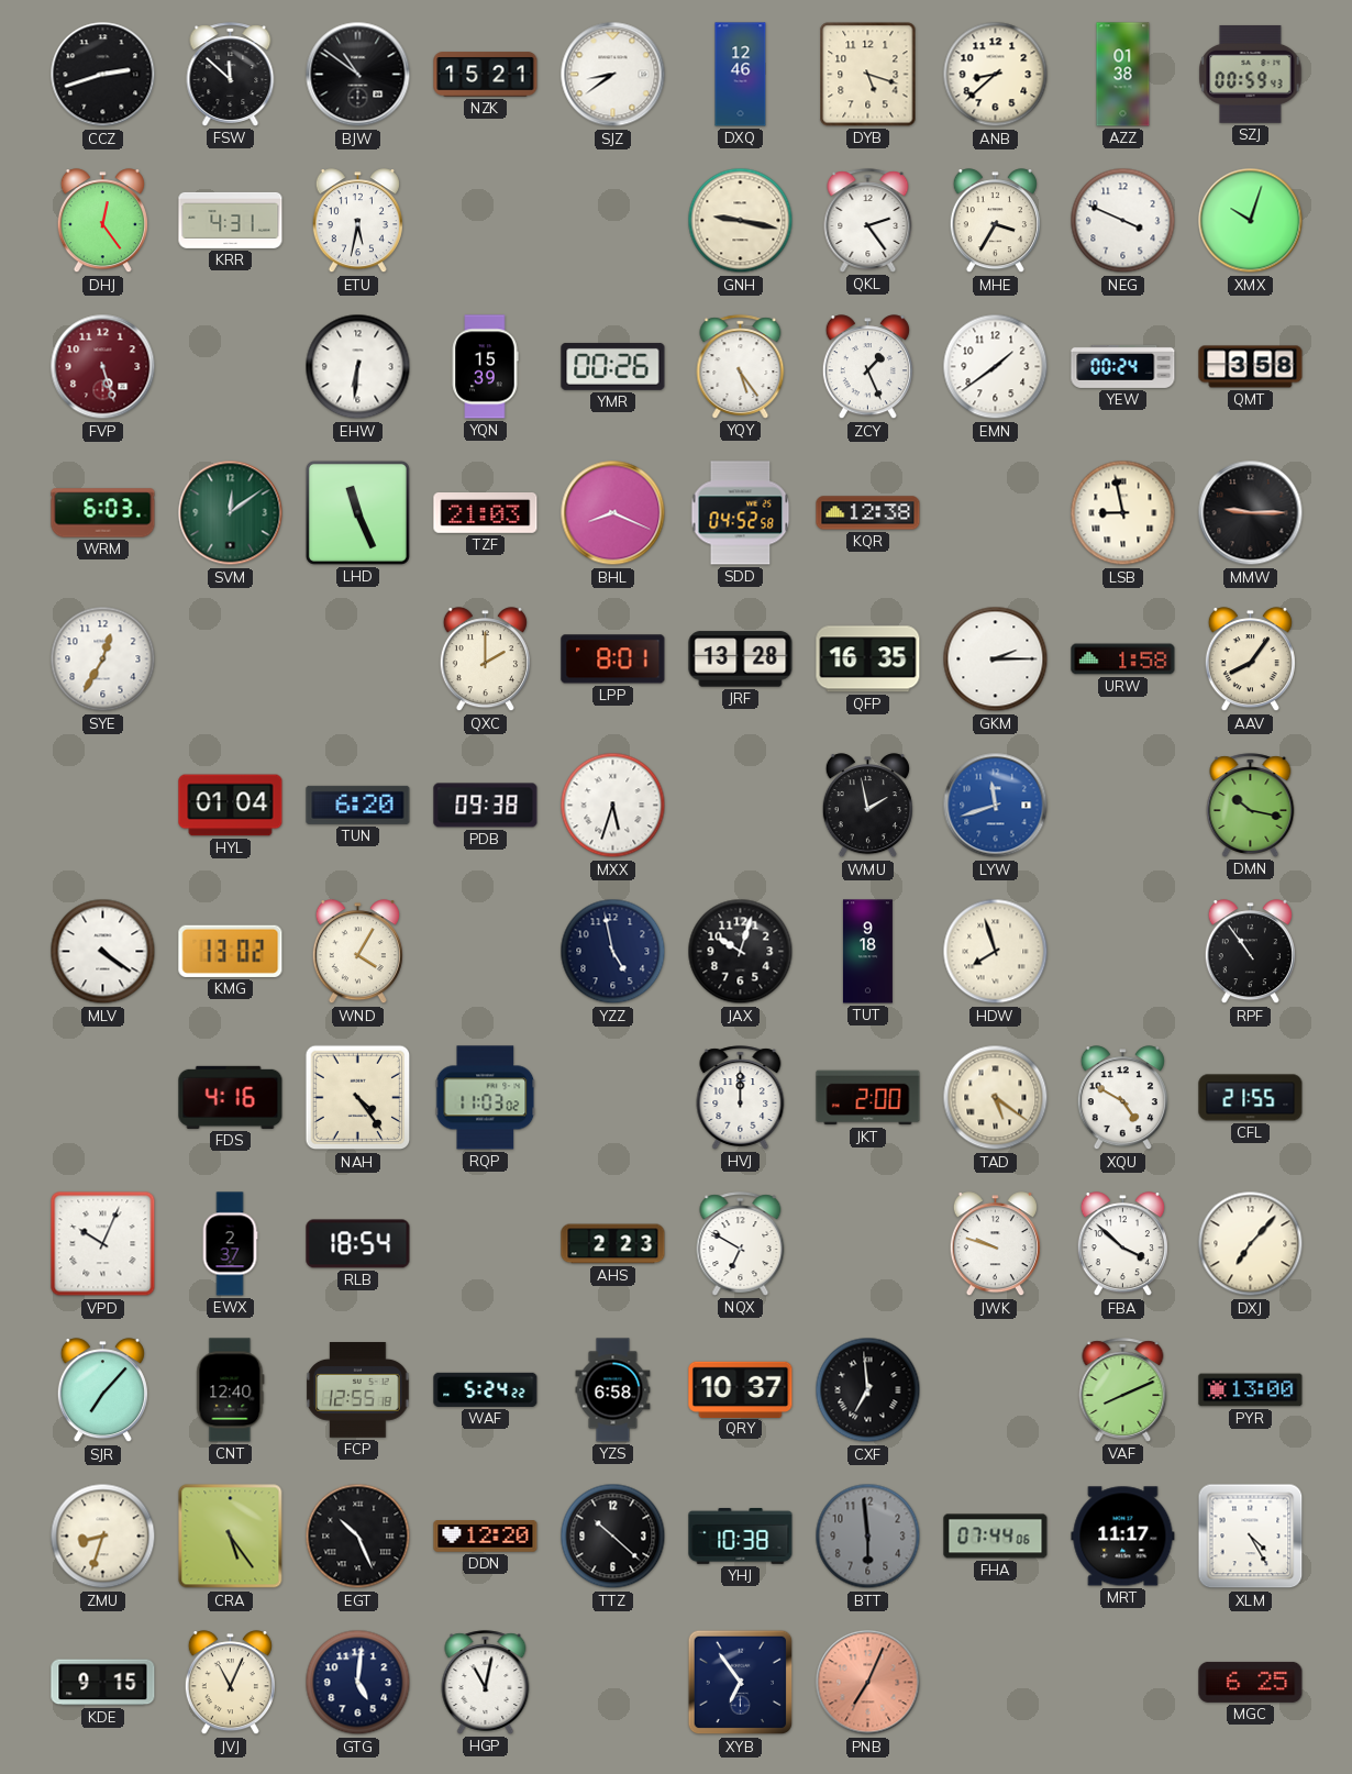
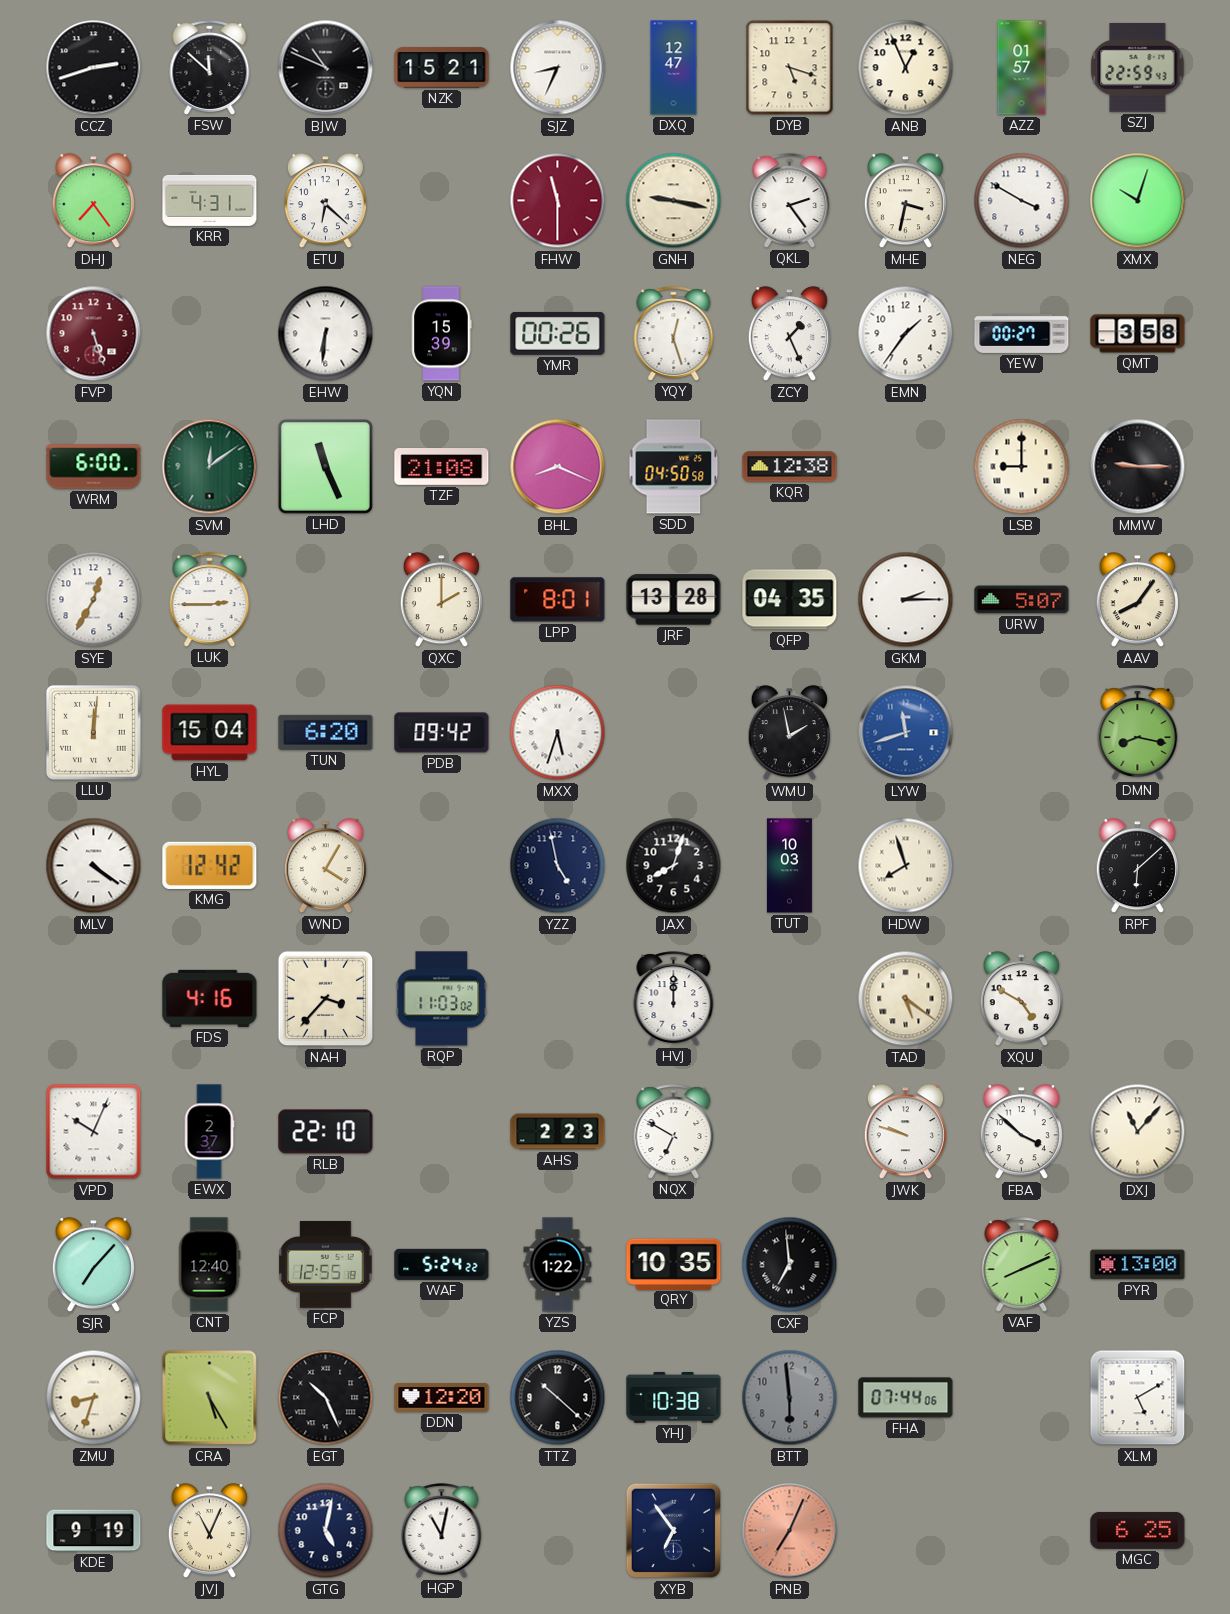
BJW: 10:51 -> 10:49 (326, 68)
SJZ: 8:39 -> 8:34 (558, 68)
DXQ: 12:46 -> 12:47 (674, 68)
ANB: 8:38 -> 12:56 (906, 68)
AZZ: 01:38 -> 01:57 (1022, 68)
SZJ: 00:59 -> 22:59 (1138, 67)
DHJ: 12:24 -> 7:24 (93, 201)
ETU: 5:32 -> 6:22 (325, 201)
FHW: none -> 11:30 (558, 201)
MHE: 3:35 -> 3:32 (905, 201)
NEG: 3:49 -> 3:50 (1022, 201)
YQY: 5:24 -> 12:27 (674, 334)
EMN: 1:39 -> 1:36 (906, 334)
YEW: 00:24 -> 00:27 (1022, 333)
WRM: 6:03 -> 6:00 (94, 467)
TZF: 21:03 -> 21:08 (442, 467)
SDD: 04:52 -> 04:50 (674, 467)
LSB: 8:58 -> 9:00 (1022, 467)
LUK: none -> 2:45 (210, 600)
QFP: 16:35 -> 04:35 (790, 600)
URW: 1:58 -> 5:07 (1022, 600)
LLU: none -> 12:01 (93, 732)
HYL: 01:04 -> 15:04 (210, 733)
PDB: 09:38 -> 09:42 (442, 733)
DMN: 10:17 -> 8:17 (1138, 733)
KMG: 13:02 -> 12:42 (210, 865)
JAX: 10:03 -> 8:03 (674, 866)
TUT: 9:18 -> 10:03 (789, 866)
RPF: 10:54 -> 6:08 (1137, 866)
NAH: 4:24 -> 3:37 (326, 999)
JKT: 2:00 -> none (868, 1098)
CFL: 21:55 -> none (1251, 1098)
RLB: 18:54 -> 22:10 (326, 1132)
DXJ: 7:07 -> 11:07 (1138, 1132)
YZS: 6:58 -> 1:22 (558, 1265)
QRY: 10:37 -> 10:35 (674, 1264)
CRA: 5:24 -> 5:25 (210, 1398)
MRT: 11:17 -> none (1123, 1537)
XLM: 4:25 -> 5:10 (1138, 1398)
KDE: 9:15 -> 9:19 (94, 1531)
GTG: 5:01 -> 5:02 (326, 1531)
